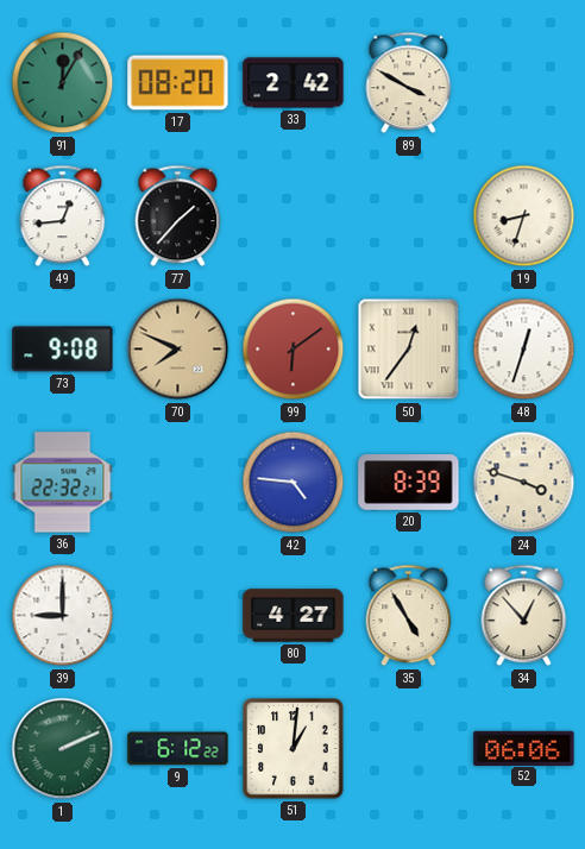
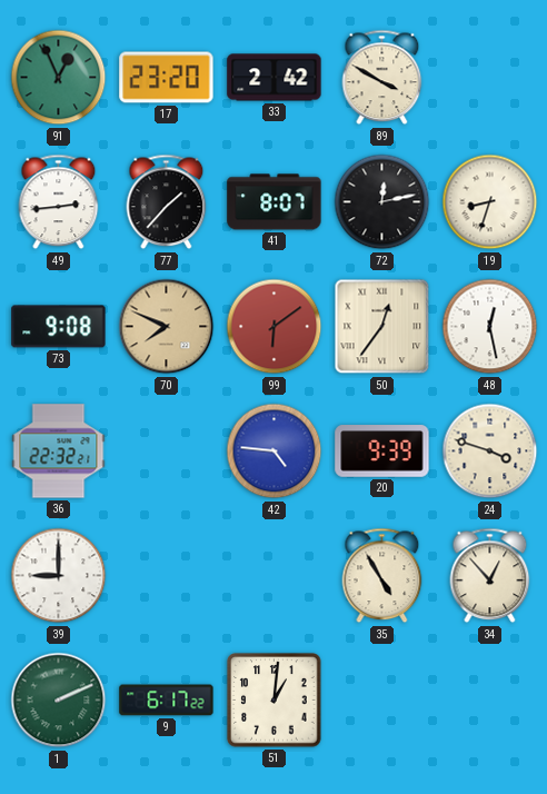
91: 12:05 -> 12:56 (59, 78)
17: 08:20 -> 23:20 (167, 78)
49: 12:44 -> 2:44 (59, 202)
41: none -> 8:07 (275, 202)
72: none -> 12:13 (382, 202)
48: 12:33 -> 12:28 (490, 327)
20: 8:39 -> 9:39 (382, 451)
80: 4:27 -> none (294, 616)
9: 6:12 -> 6:17 (167, 701)
52: 06:06 -> none (524, 748)
